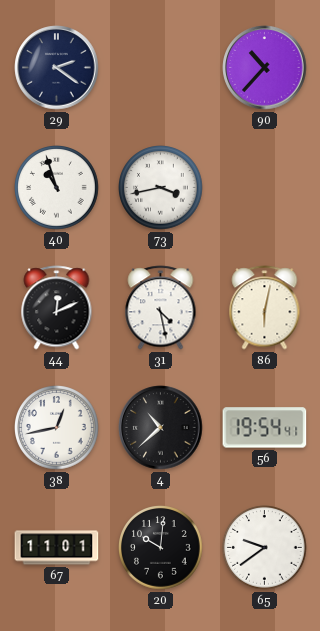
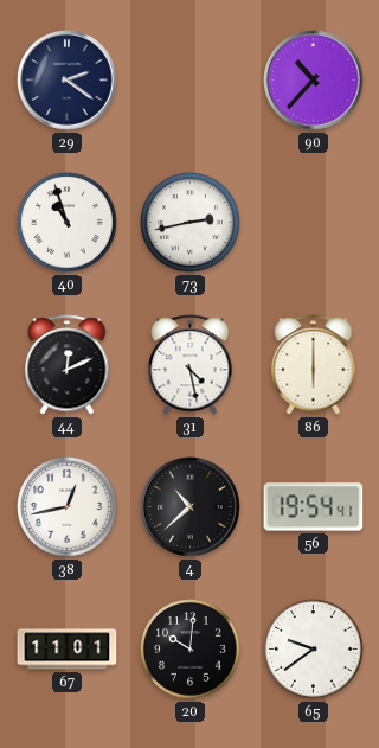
73: 3:43 -> 2:43 (191, 223)
86: 6:02 -> 6:00 (314, 365)
